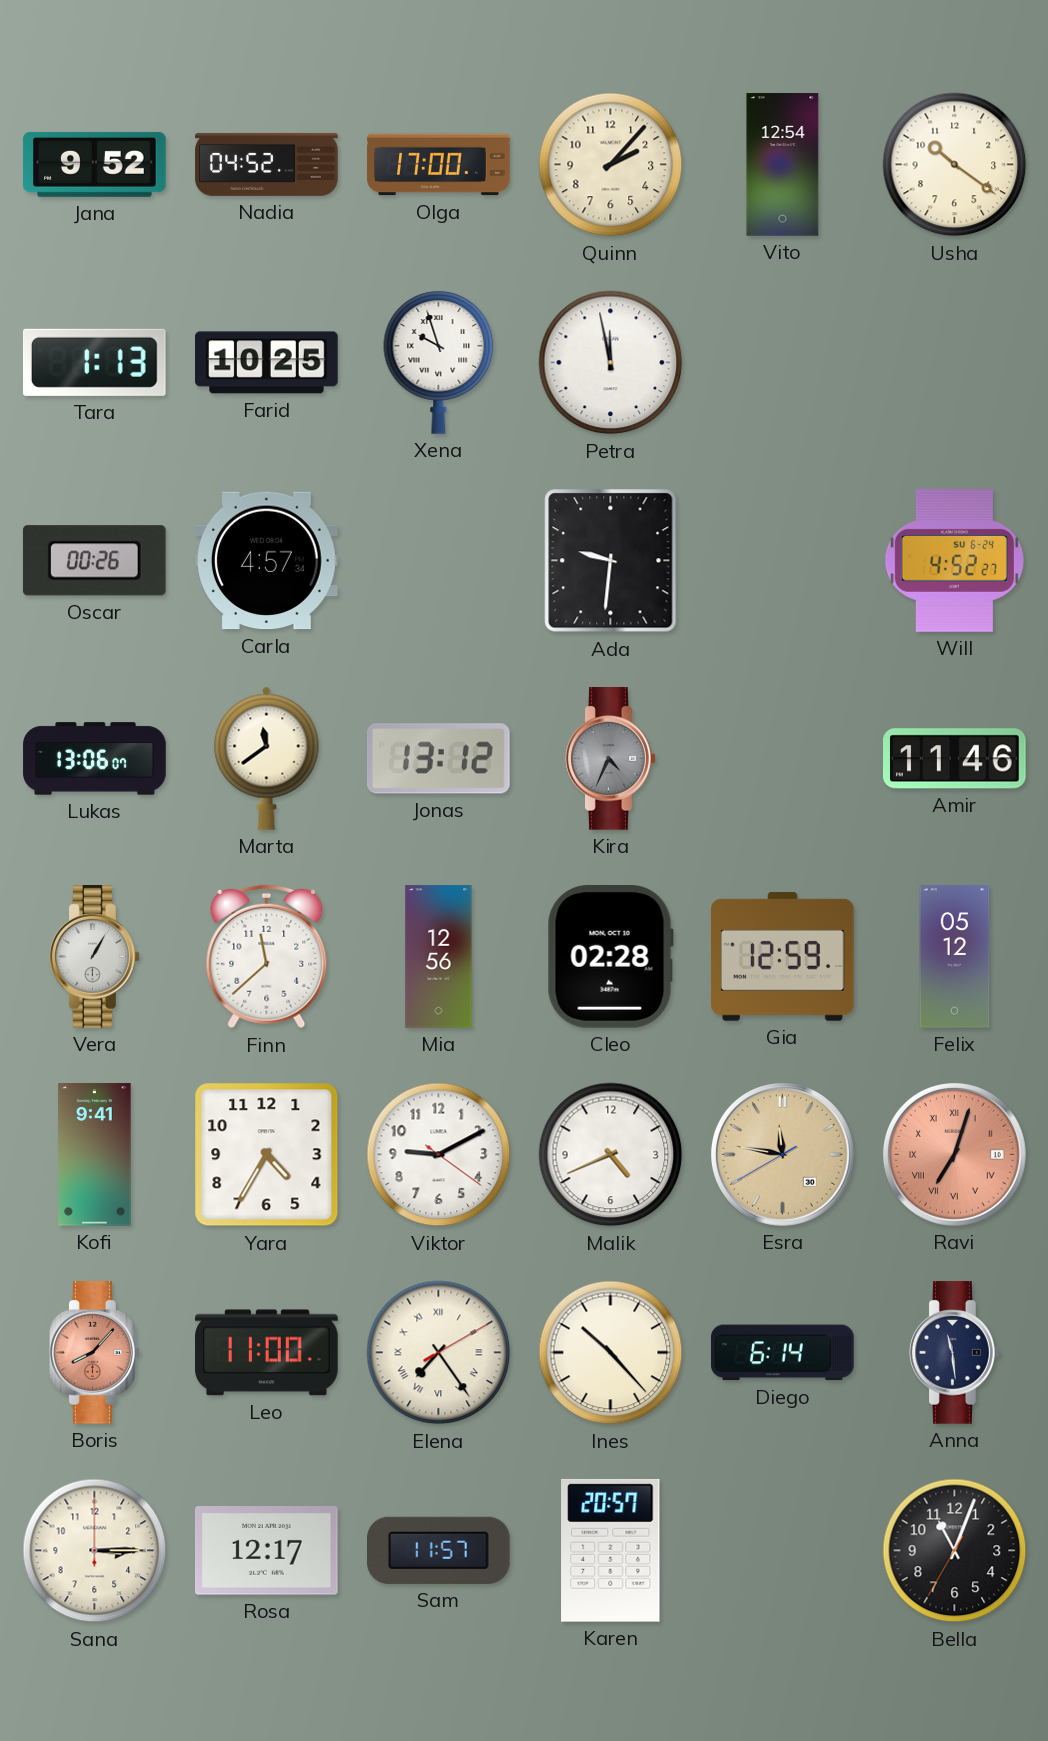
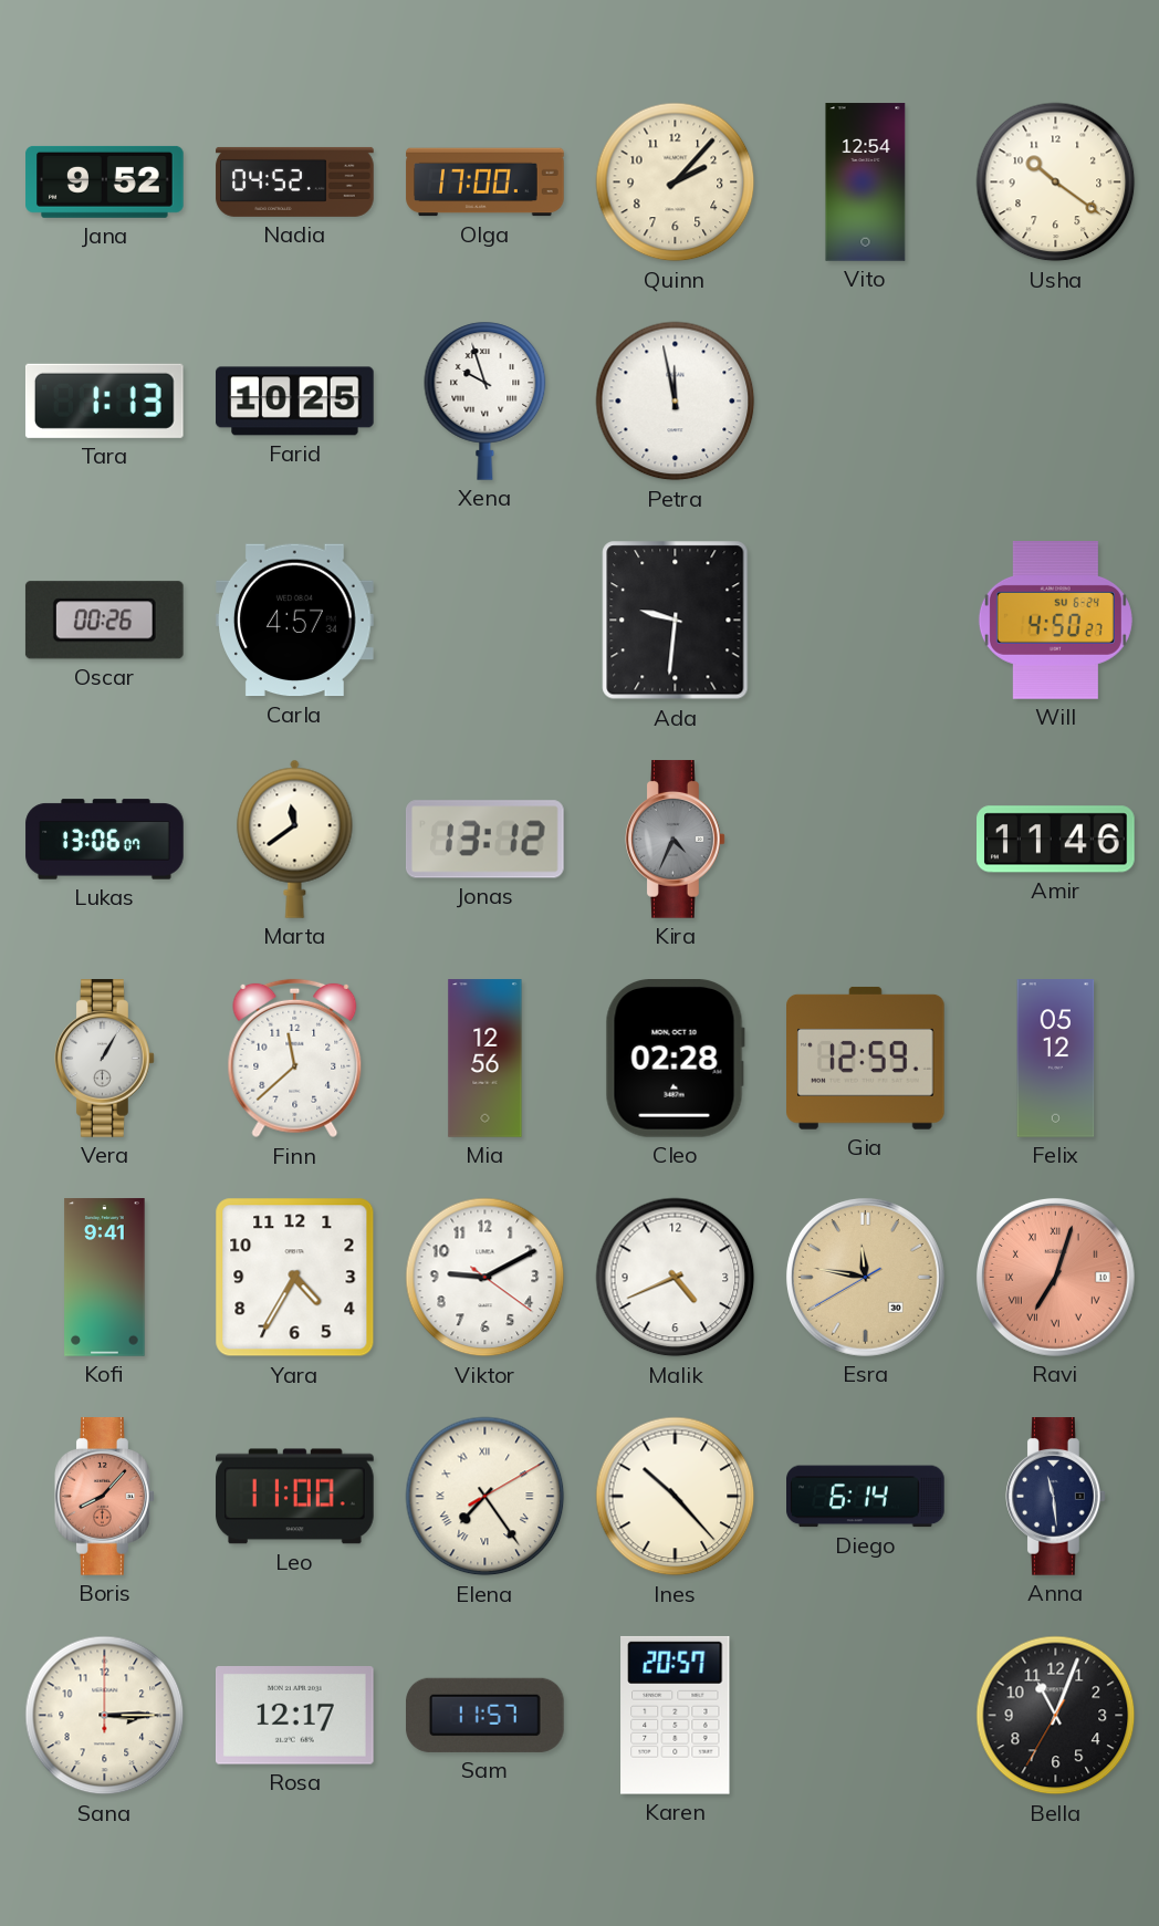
Will: 4:52 -> 4:50 (1055, 621)
